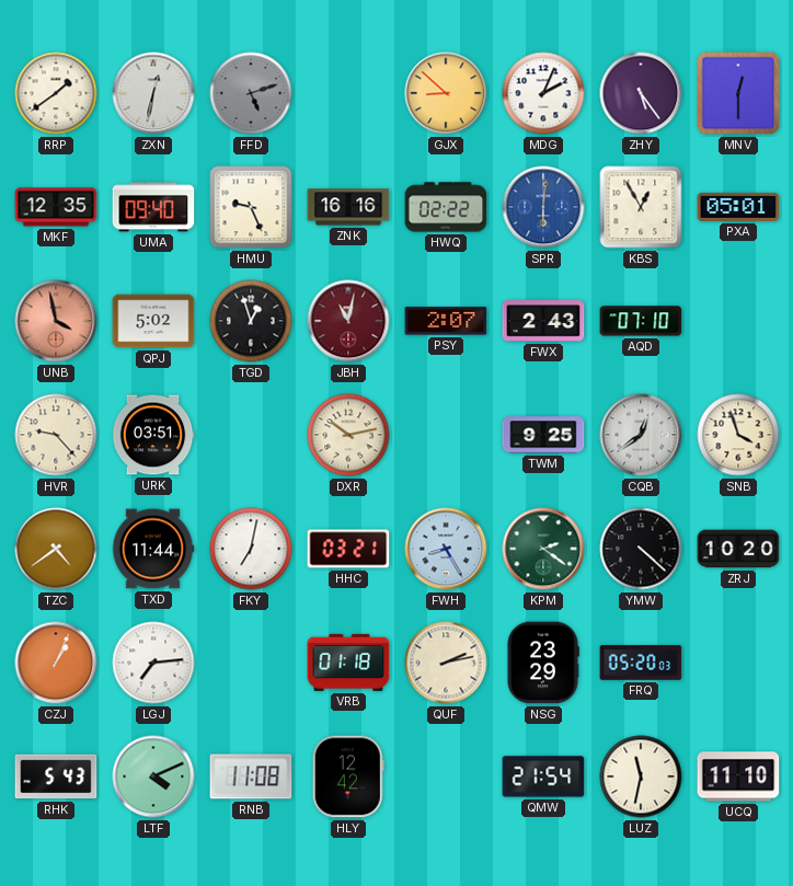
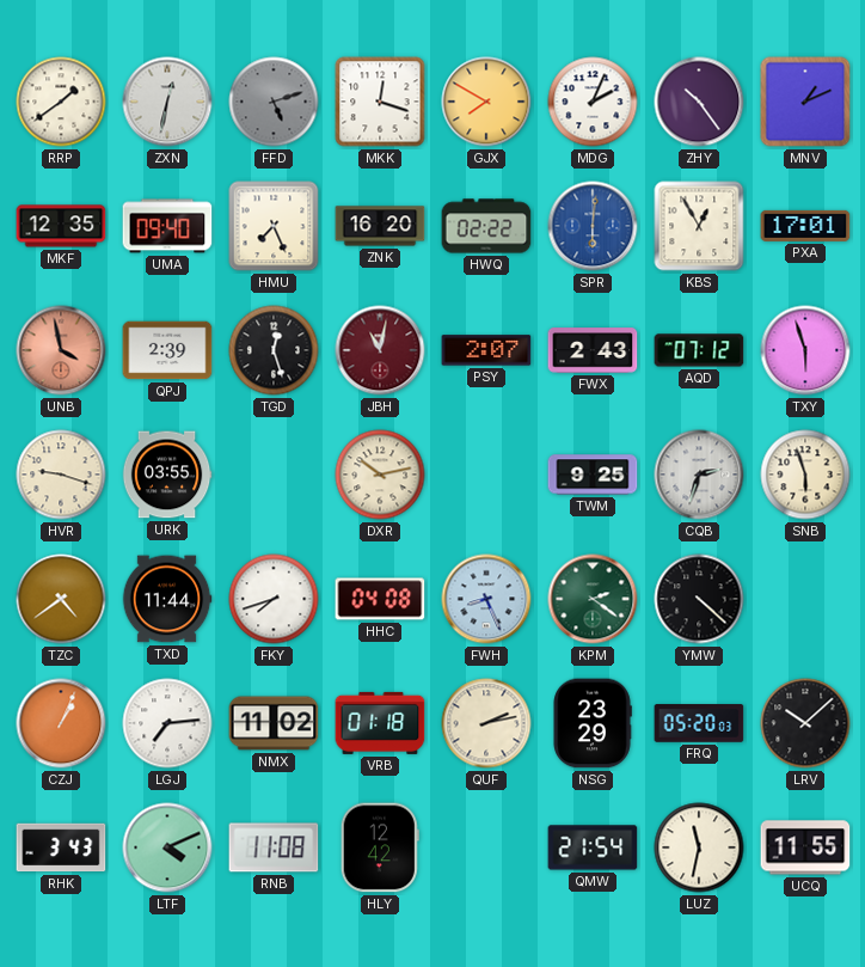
MKK: none -> 12:18 (380, 102)
GJX: 8:52 -> 7:50 (486, 102)
ZHY: 5:24 -> 10:24 (699, 102)
MNV: 12:30 -> 1:11 (805, 102)
HMU: 9:26 -> 7:26 (274, 226)
ZNK: 16:16 -> 16:20 (380, 226)
PXA: 05:01 -> 17:01 (805, 226)
QPJ: 5:02 -> 2:39 (167, 350)
TGD: 12:57 -> 12:27 (274, 350)
AQD: 07:10 -> 07:12 (699, 350)
TXY: none -> 5:57 (805, 350)
HVR: 9:23 -> 9:18 (61, 475)
URK: 03:51 -> 03:55 (167, 475)
CQB: 12:39 -> 2:33 (699, 475)
SNB: 3:57 -> 5:57 (805, 475)
FKY: 7:02 -> 7:42 (274, 599)
HHC: 03:21 -> 04:08 (380, 599)
FWH: 8:25 -> 8:26 (486, 599)
ZRJ: 10:20 -> none (738, 549)
NMX: none -> 11:02 (274, 723)
LRV: none -> 10:08 (805, 723)
RHK: 5:43 -> 3:43 (61, 847)
UCQ: 11:10 -> 11:55 (805, 847)
